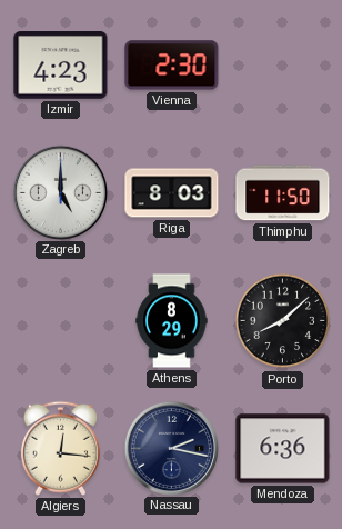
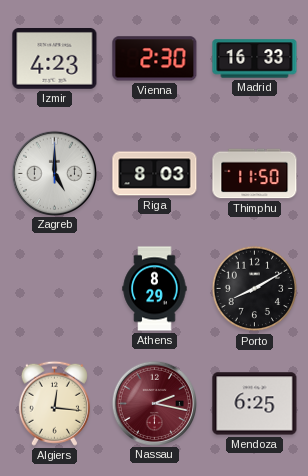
Madrid: none -> 16:33 (255, 59)
Porto: 8:08 -> 8:10 (255, 289)
Nassau dial: navy -> burgundy (154, 403)
Mendoza: 6:36 -> 6:25 (255, 404)
